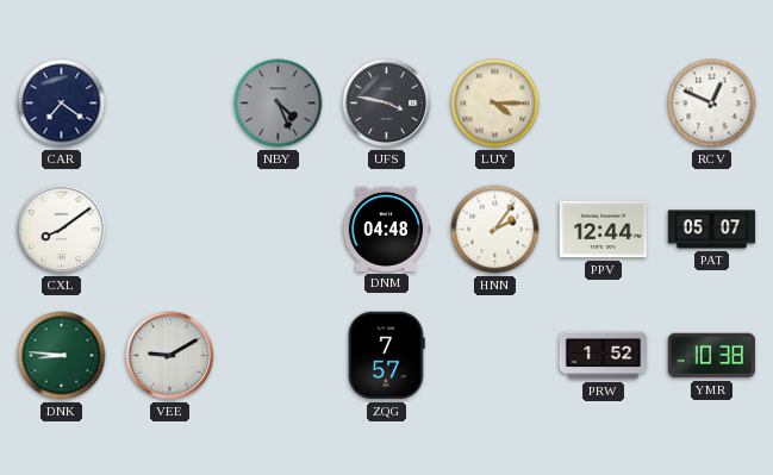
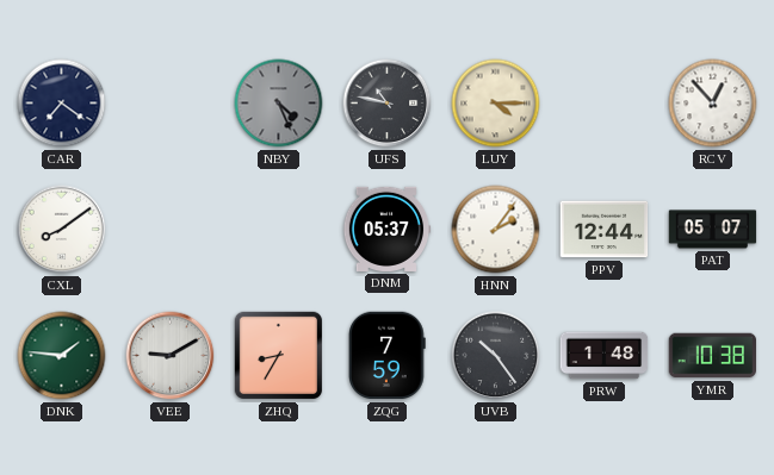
UFS: 3:47 -> 10:47 (388, 104)
RCV: 12:49 -> 12:53 (713, 104)
DNM: 04:48 -> 05:37 (386, 229)
DNK: 8:46 -> 1:46 (62, 356)
ZHQ: none -> 8:35 (278, 355)
ZQG: 7:57 -> 7:59 (388, 356)
UVB: none -> 10:24 (496, 356)
PRW: 1:52 -> 1:48 (605, 356)
